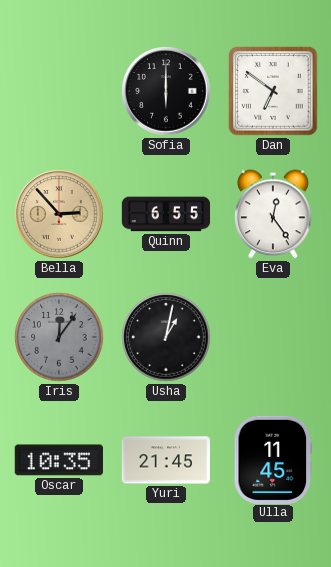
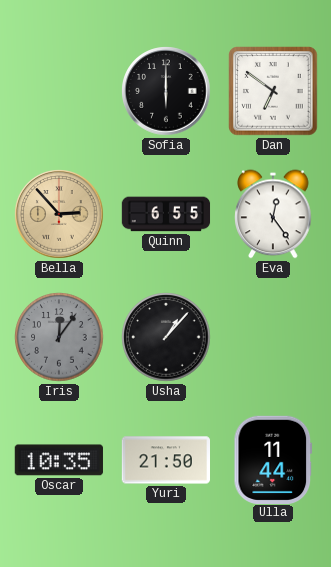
Usha: 1:02 -> 1:07 (166, 337)
Yuri: 21:45 -> 21:50 (165, 460)
Ulla: 11:45 -> 11:44 (273, 459)
